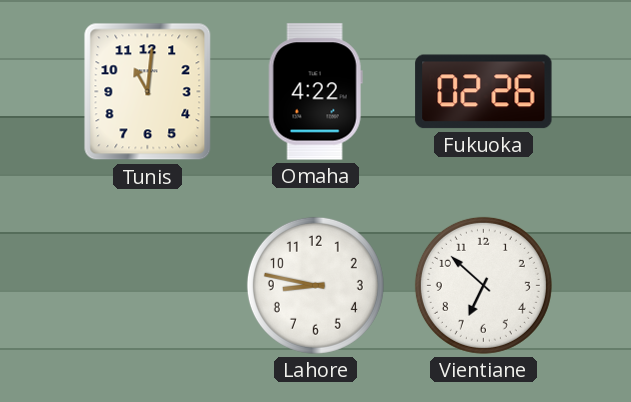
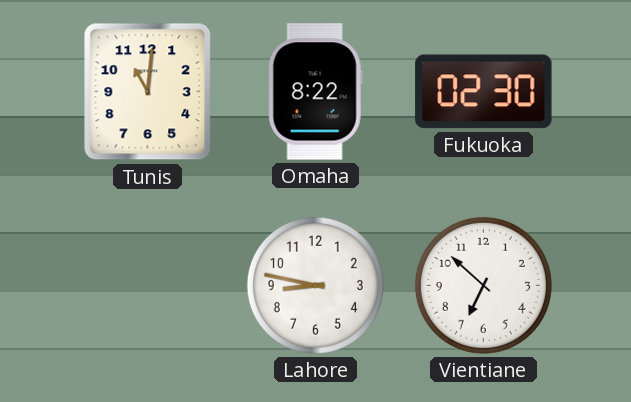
Omaha: 4:22 -> 8:22 (315, 92)
Fukuoka: 02:26 -> 02:30 (484, 92)
